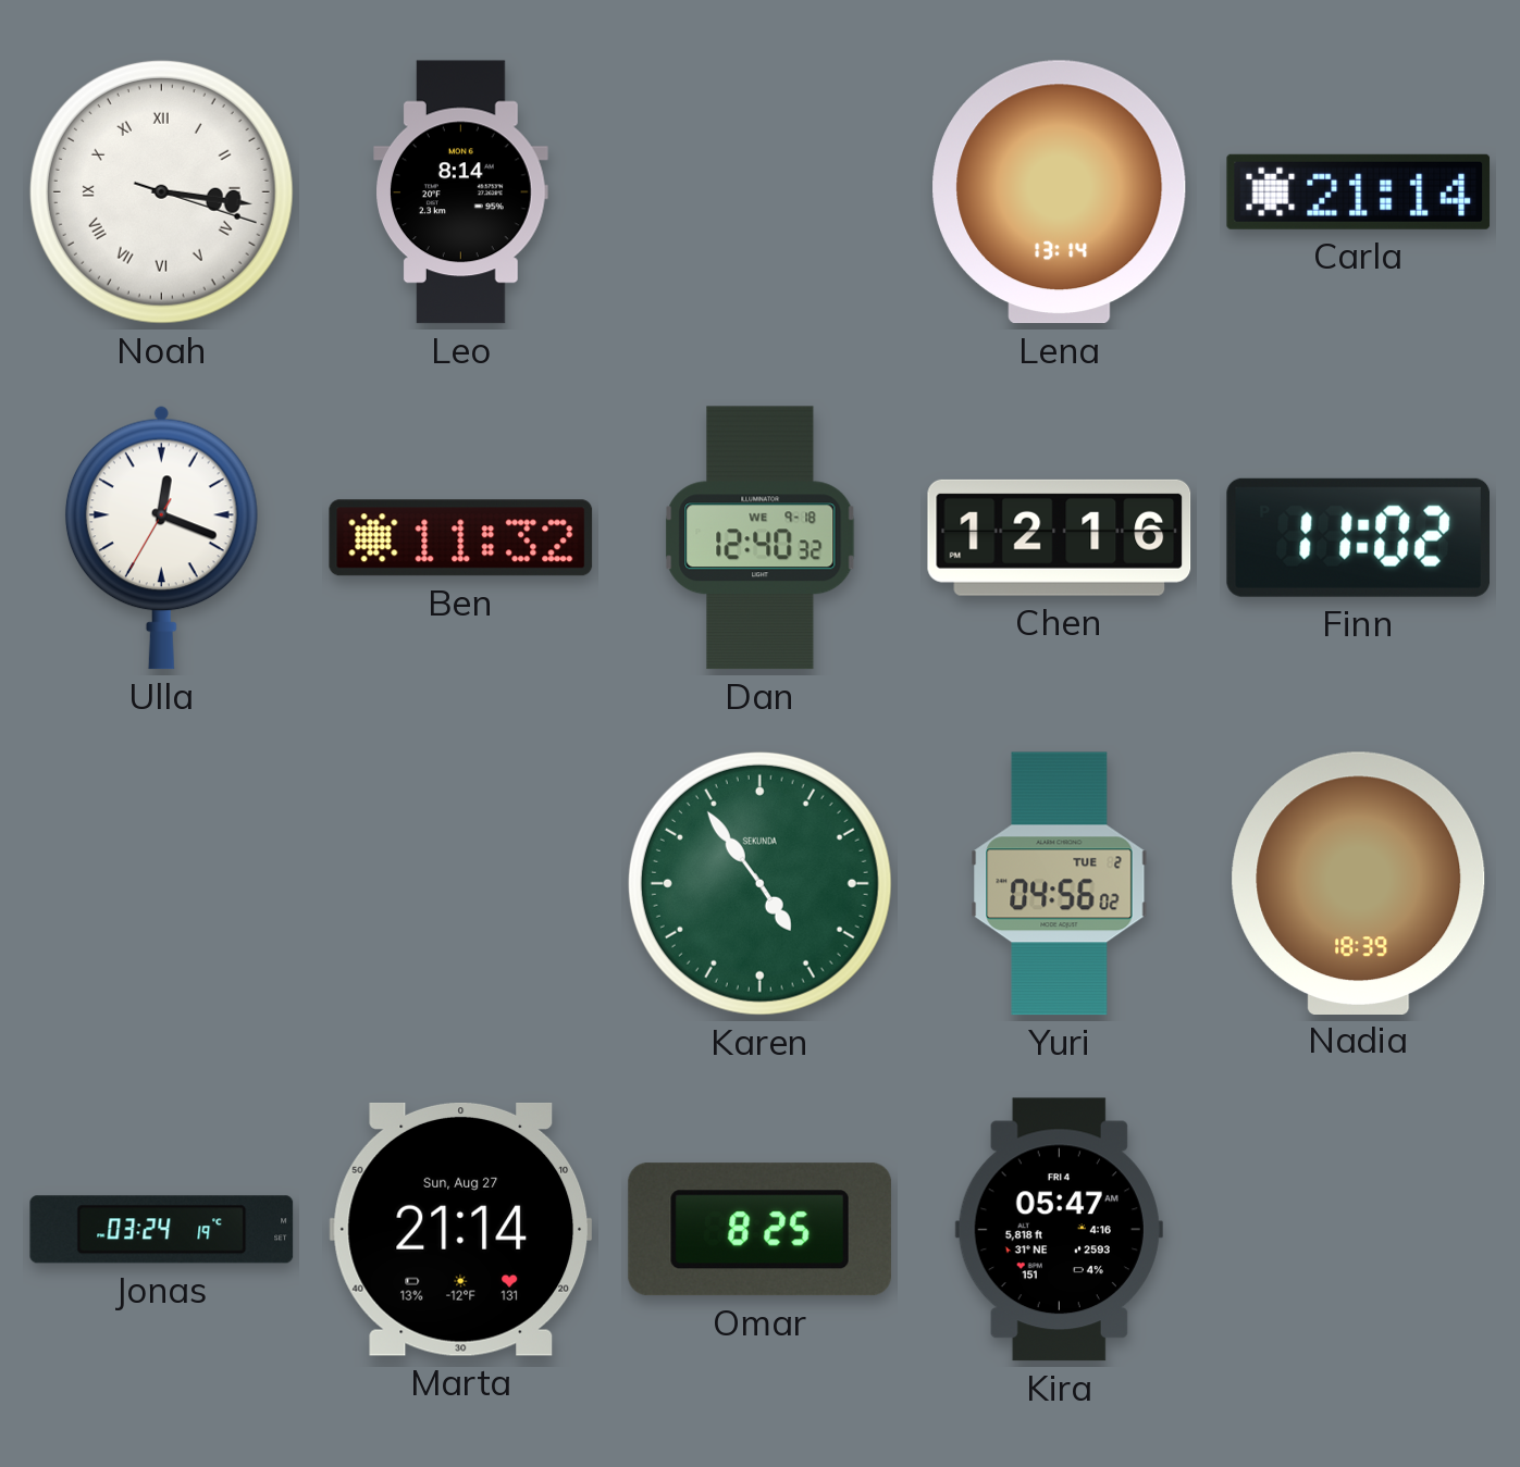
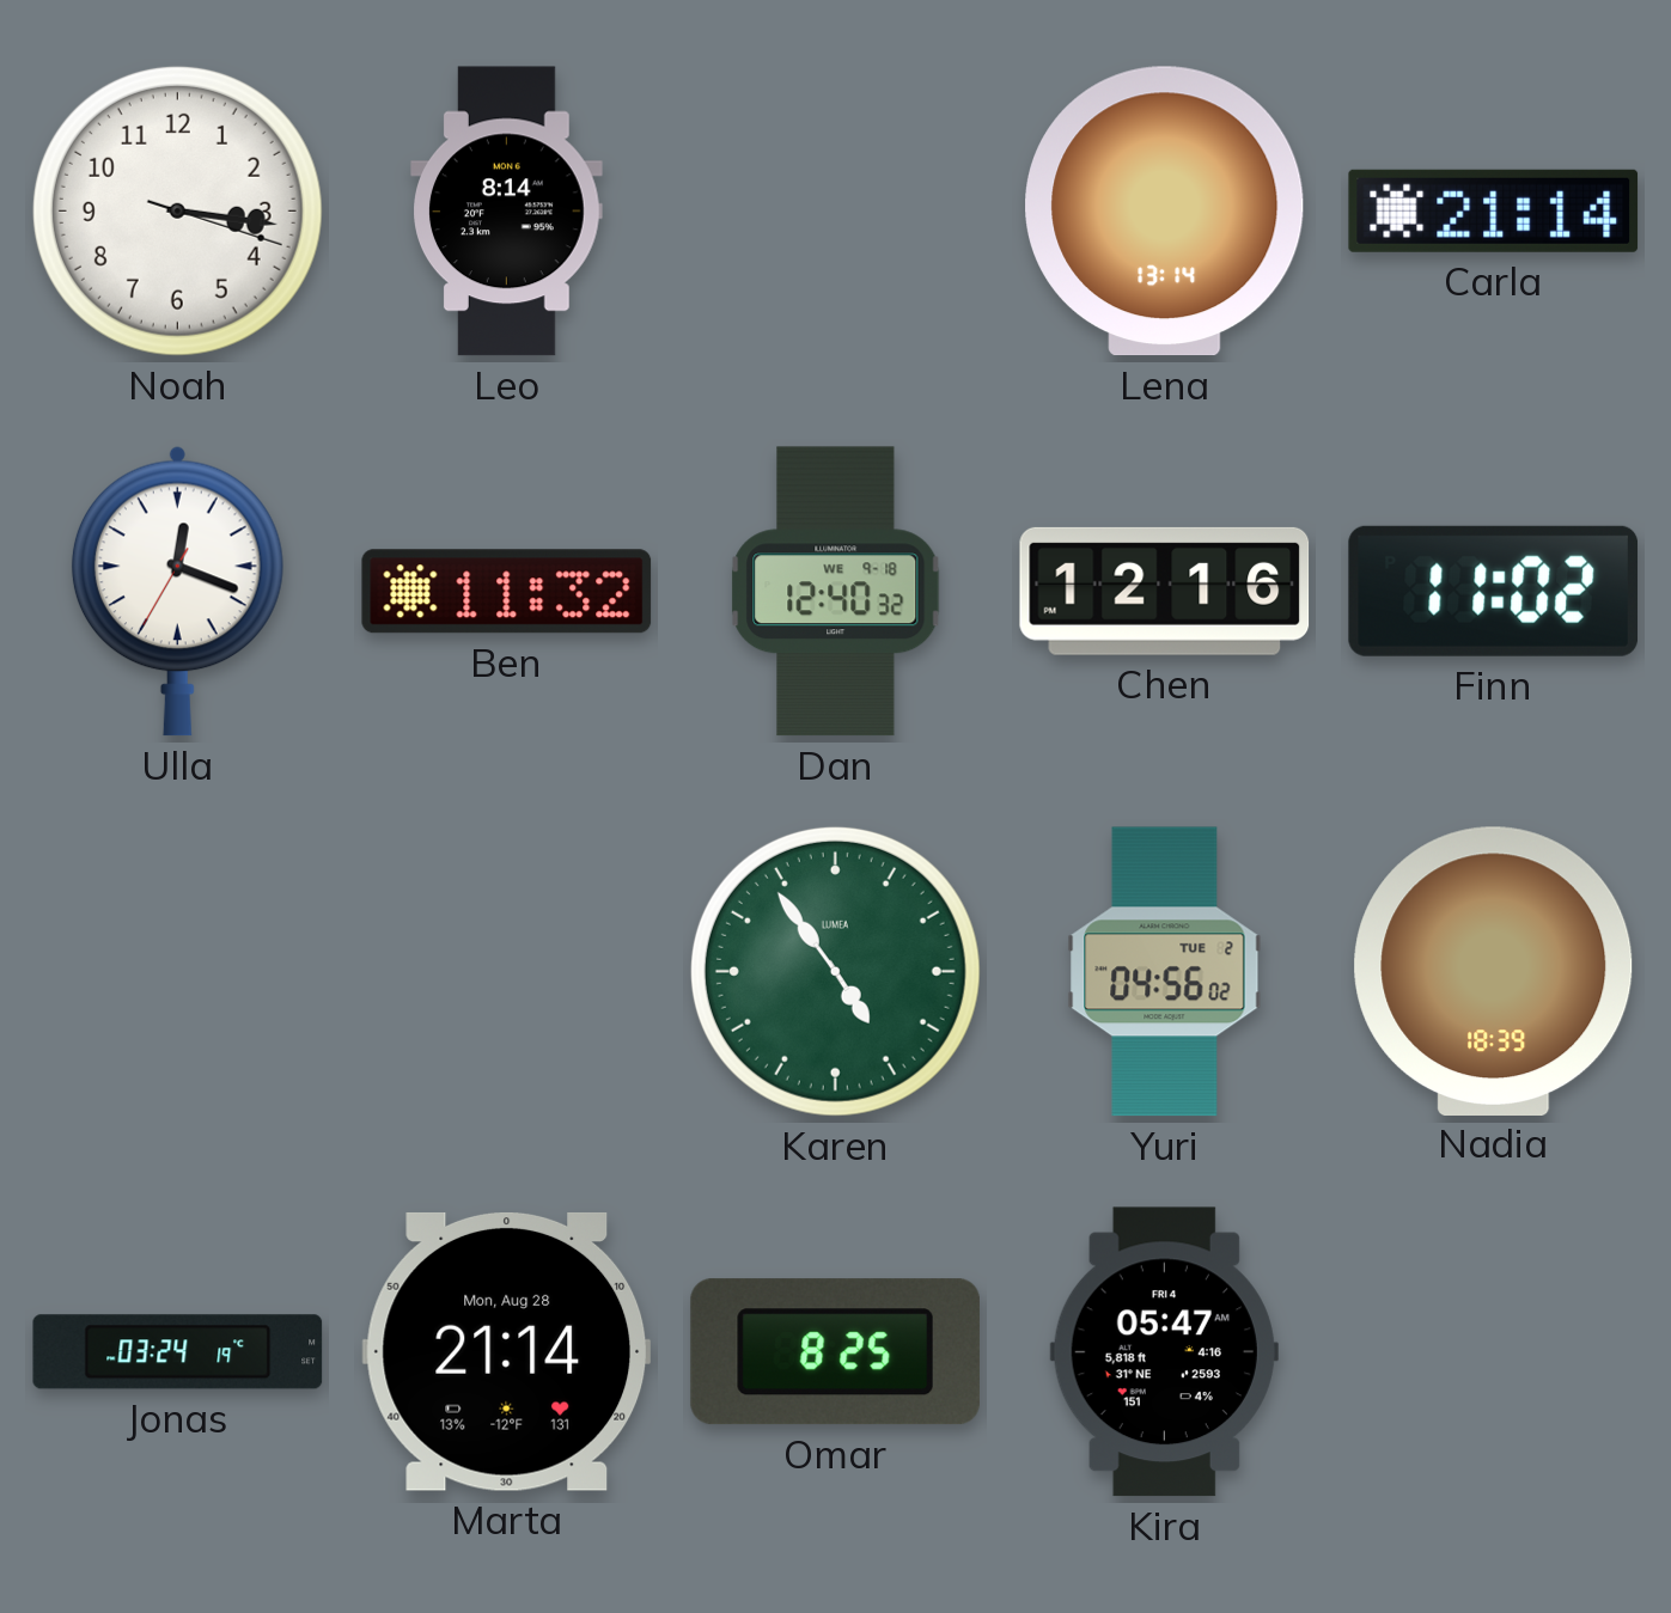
Noah numerals: Roman -> Arabic (177, 210)
Karen brand: SEKUNDA -> LUMEA (835, 971)
Marta date: Sun, Aug 27 -> Mon, Aug 28 (507, 1351)
